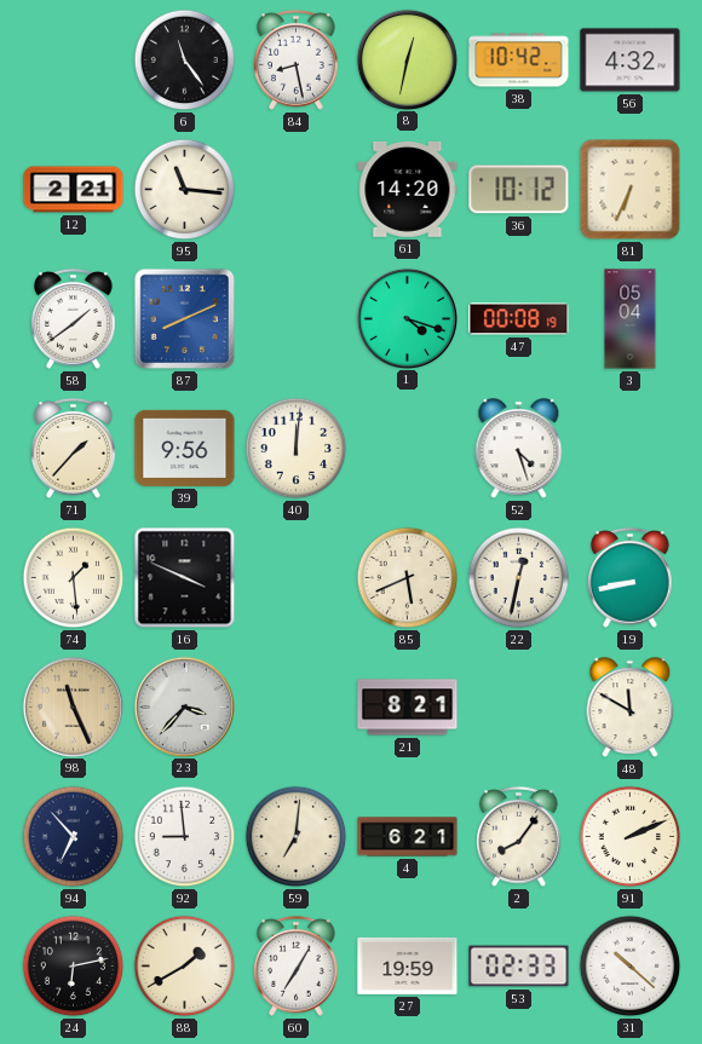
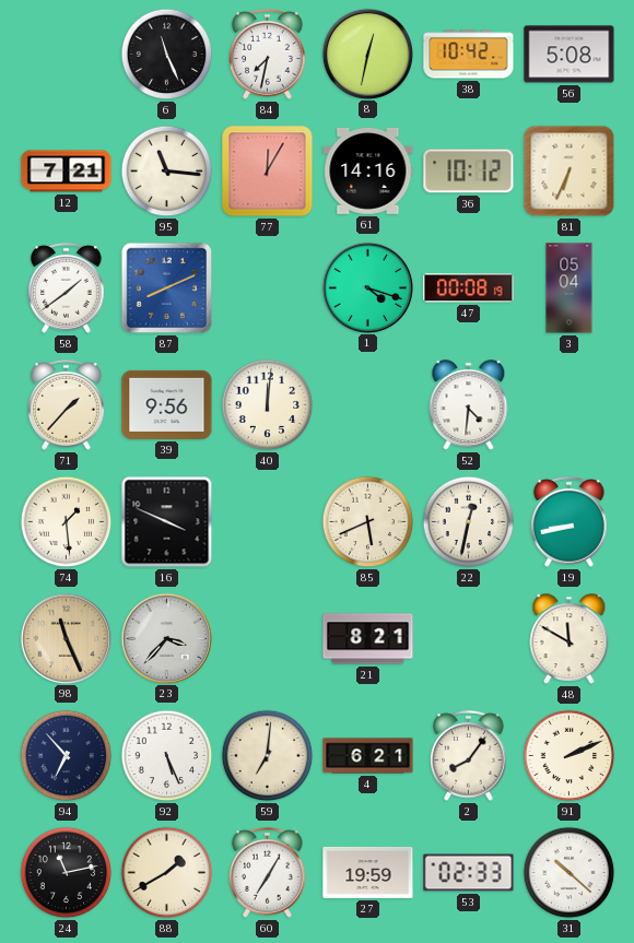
6: 11:24 -> 11:26 (167, 55)
84: 8:28 -> 7:32 (268, 54)
56: 4:32 -> 5:08 (570, 55)
12: 2:21 -> 7:21 (67, 172)
77: none -> 12:05 (268, 172)
61: 14:20 -> 14:16 (368, 170)
52: 4:27 -> 4:31 (469, 405)
92: 8:59 -> 5:26 (167, 756)
24: 6:13 -> 11:13 (67, 873)
